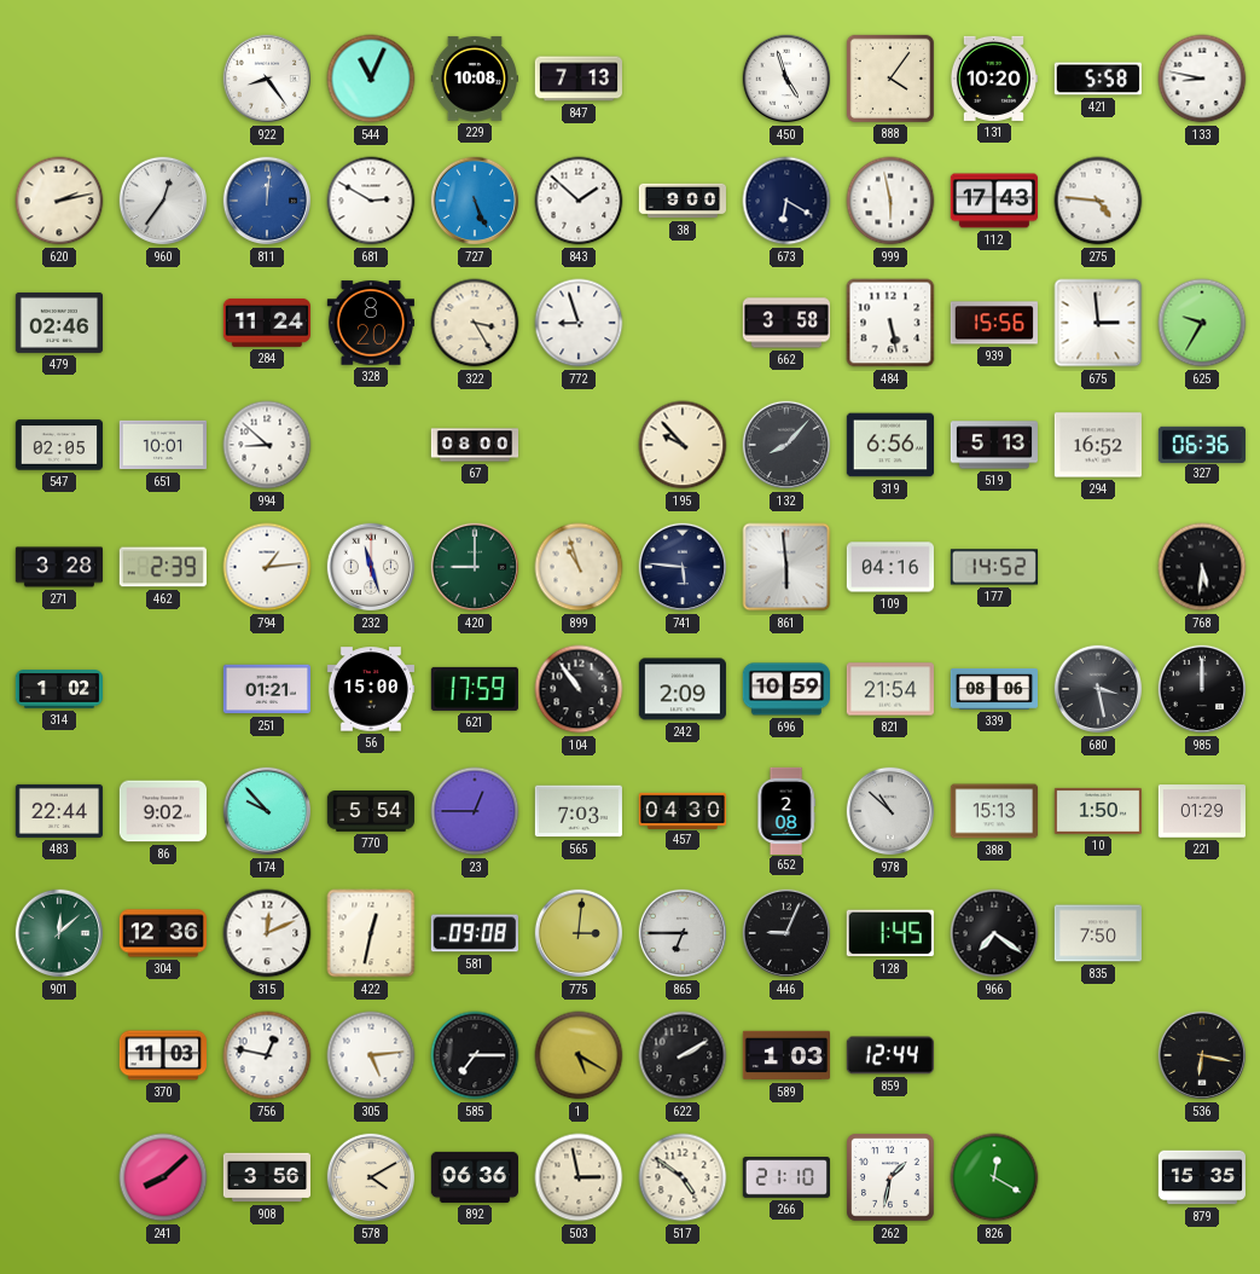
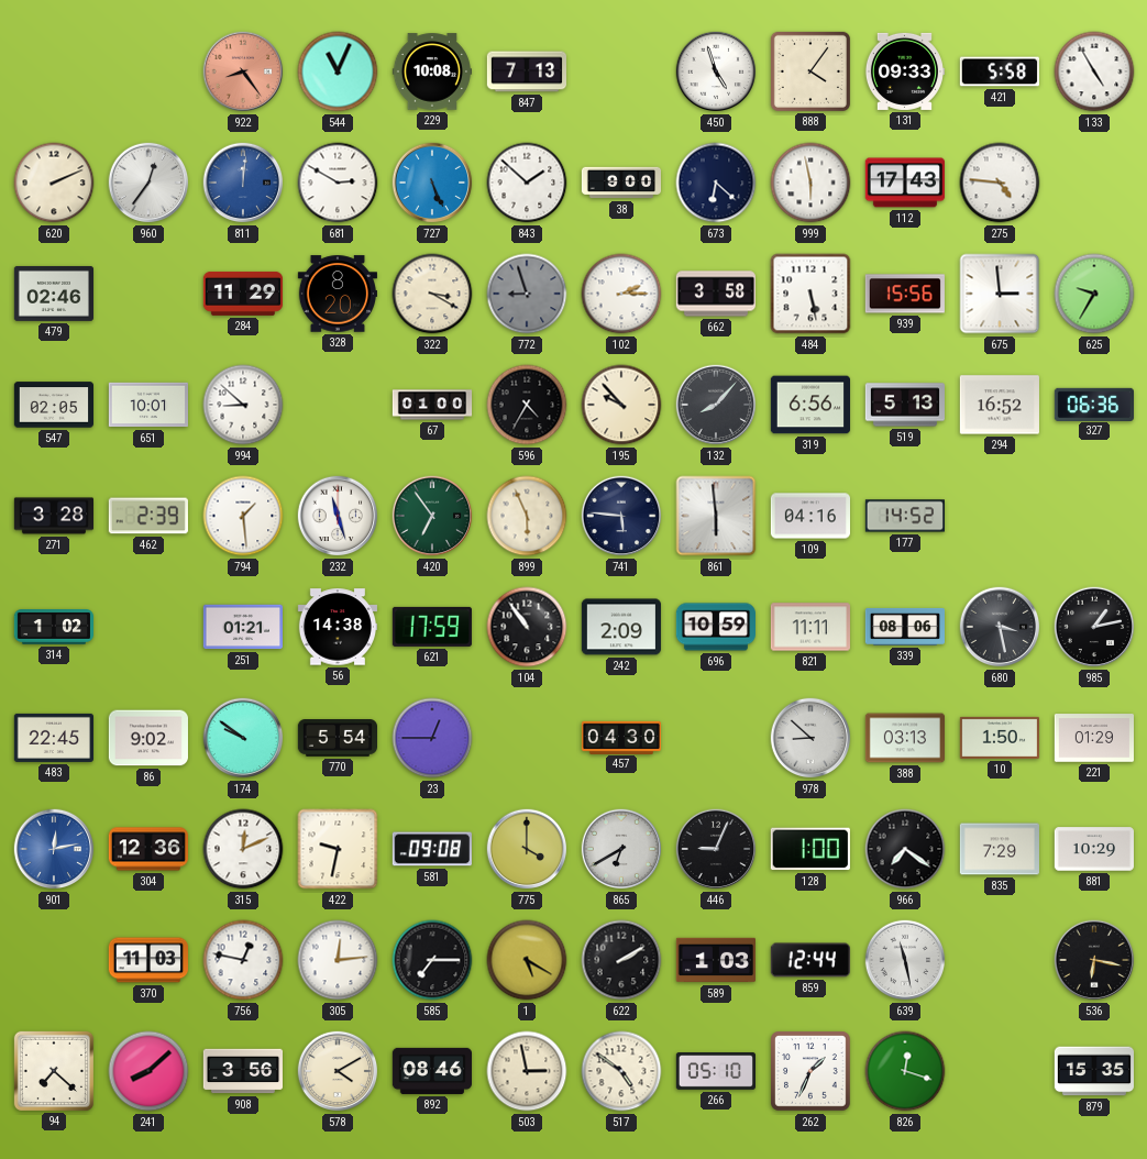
922 dial: white -> salmon (243, 71)
131: 10:20 -> 09:33 (904, 71)
133: 8:47 -> 4:55 (1094, 71)
620: 2:13 -> 2:11 (54, 183)
673: 6:20 -> 6:22 (716, 183)
284: 11:24 -> 11:29 (242, 294)
322: 3:25 -> 3:20 (432, 294)
772 dial: white -> grey (527, 294)
102: none -> 2:15 (621, 294)
67: 08:00 -> 01:00 (432, 405)
596: none -> 4:35 (527, 405)
794: 1:14 -> 1:29 (243, 516)
420: 9:00 -> 6:54 (432, 516)
899: 10:57 -> 5:56 (527, 516)
768: 5:31 -> none (1202, 567)
56: 15:00 -> 14:38 (337, 627)
821: 21:54 -> 11:11 (809, 627)
985: 12:00 -> 1:13 (1094, 627)
483: 22:44 -> 22:45 (53, 738)
174: 9:53 -> 9:51 (243, 738)
565: 7:03 -> none (577, 811)
652: 2:08 -> none (786, 810)
978: 10:52 -> 8:52 (810, 738)
388: 15:13 -> 03:13 (904, 738)
901: 12:08 -> 12:13 (54, 849)
901 dial: green -> blue (54, 849)
422: 12:32 -> 9:32 (338, 849)
775: 3:01 -> 4:00 (527, 849)
865: 6:45 -> 6:40 (621, 849)
128: 1:45 -> 1:00 (810, 849)
835: 7:50 -> 7:29 (999, 849)
881: none -> 10:29 (1093, 849)
305: 5:14 -> 12:14 (338, 960)
639: none -> 11:28 (905, 960)
94: none -> 7:22 (54, 1071)
892: 06:36 -> 08:46 (431, 1071)
266: 21:10 -> 05:10 (715, 1072)
262: 1:32 -> 1:34 (810, 1071)
826: 12:20 -> 12:18 (905, 1071)
